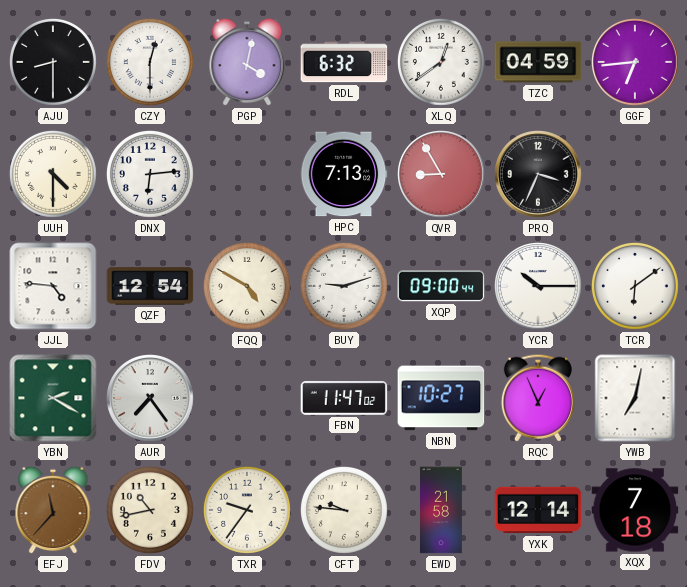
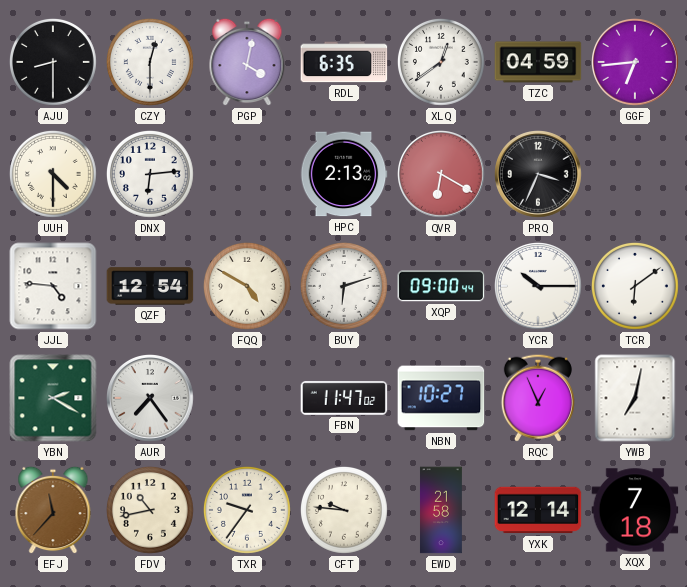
RDL: 6:32 -> 6:35 (344, 62)
HPC: 7:13 -> 2:13 (344, 174)
QVR: 8:55 -> 6:20 (442, 175)
BUY: 9:12 -> 6:12 (344, 286)
